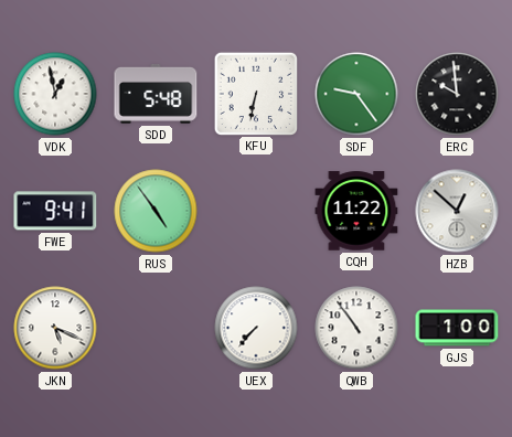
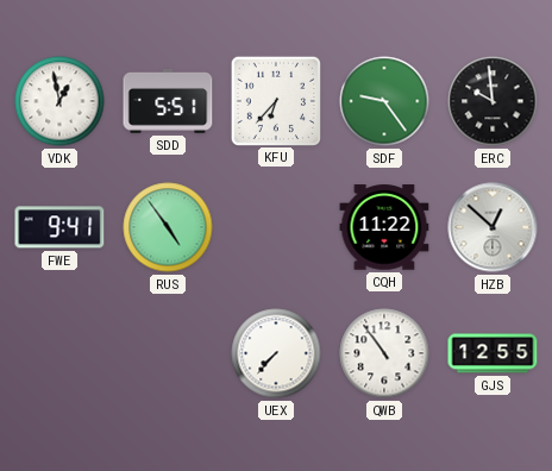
SDD: 5:48 -> 5:51 (168, 101)
KFU: 6:32 -> 6:37 (275, 100)
JKN: 5:19 -> none (55, 328)
GJS: 1:00 -> 12:55 (493, 353)
